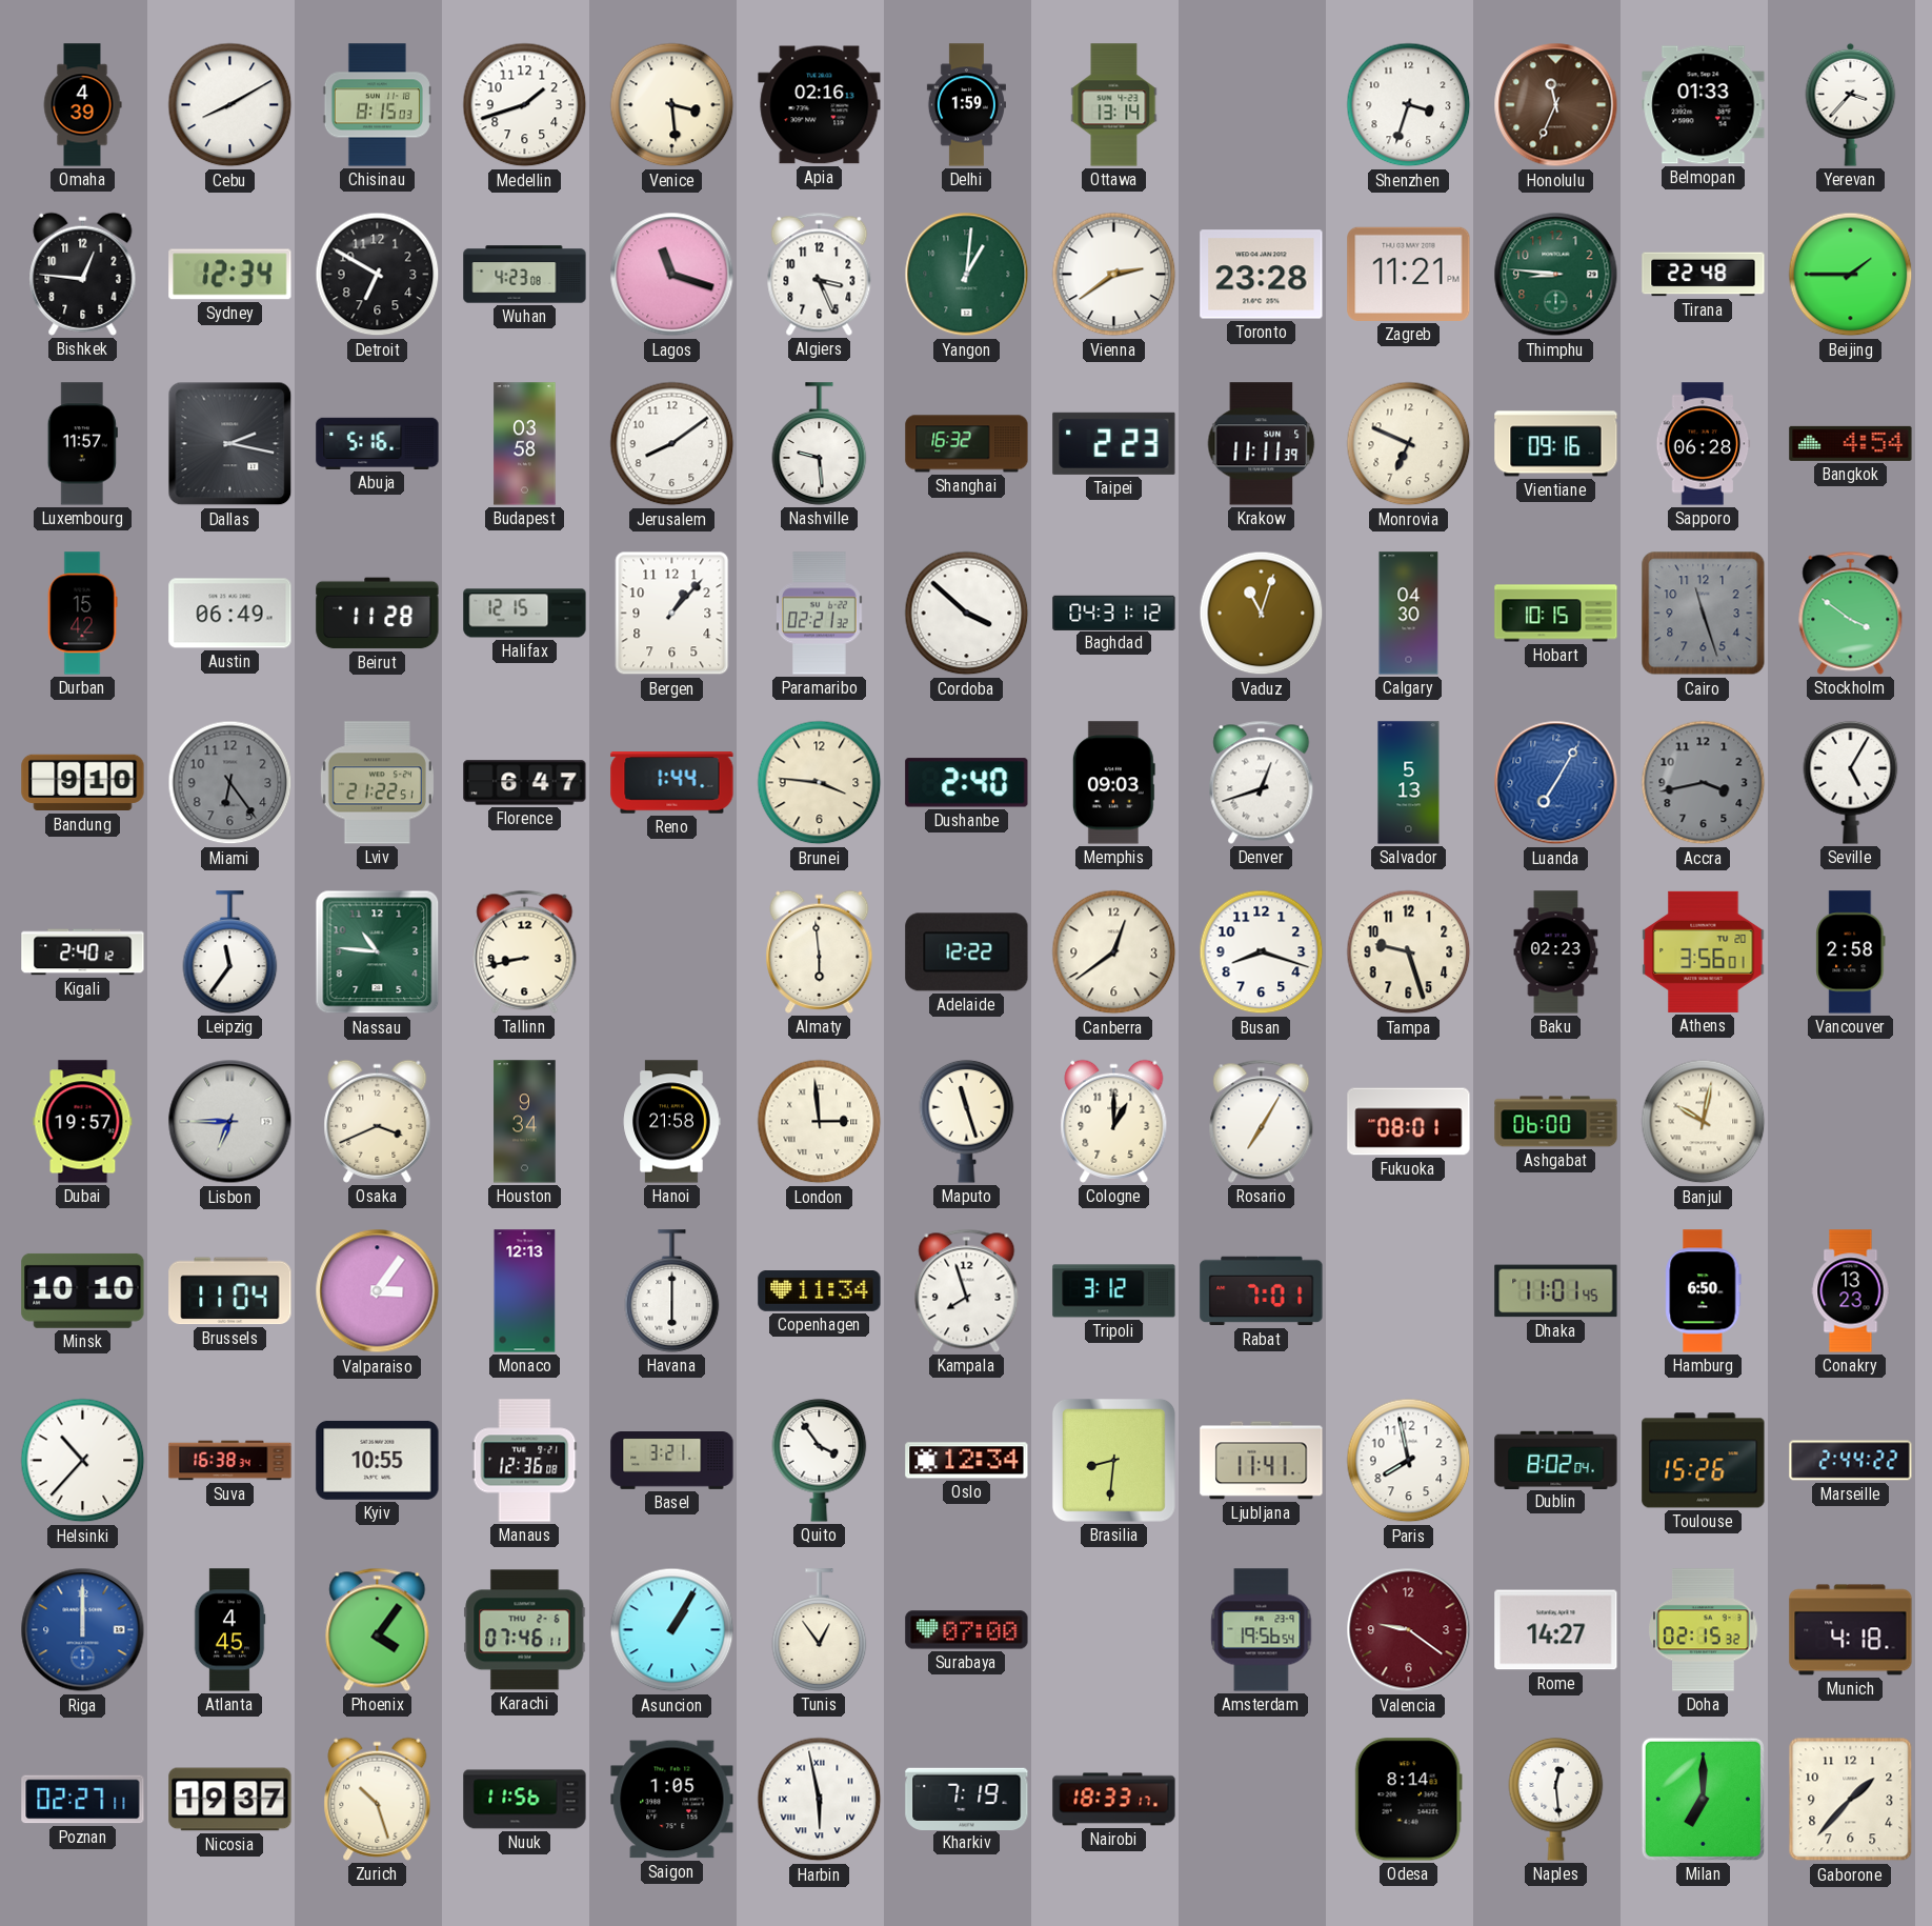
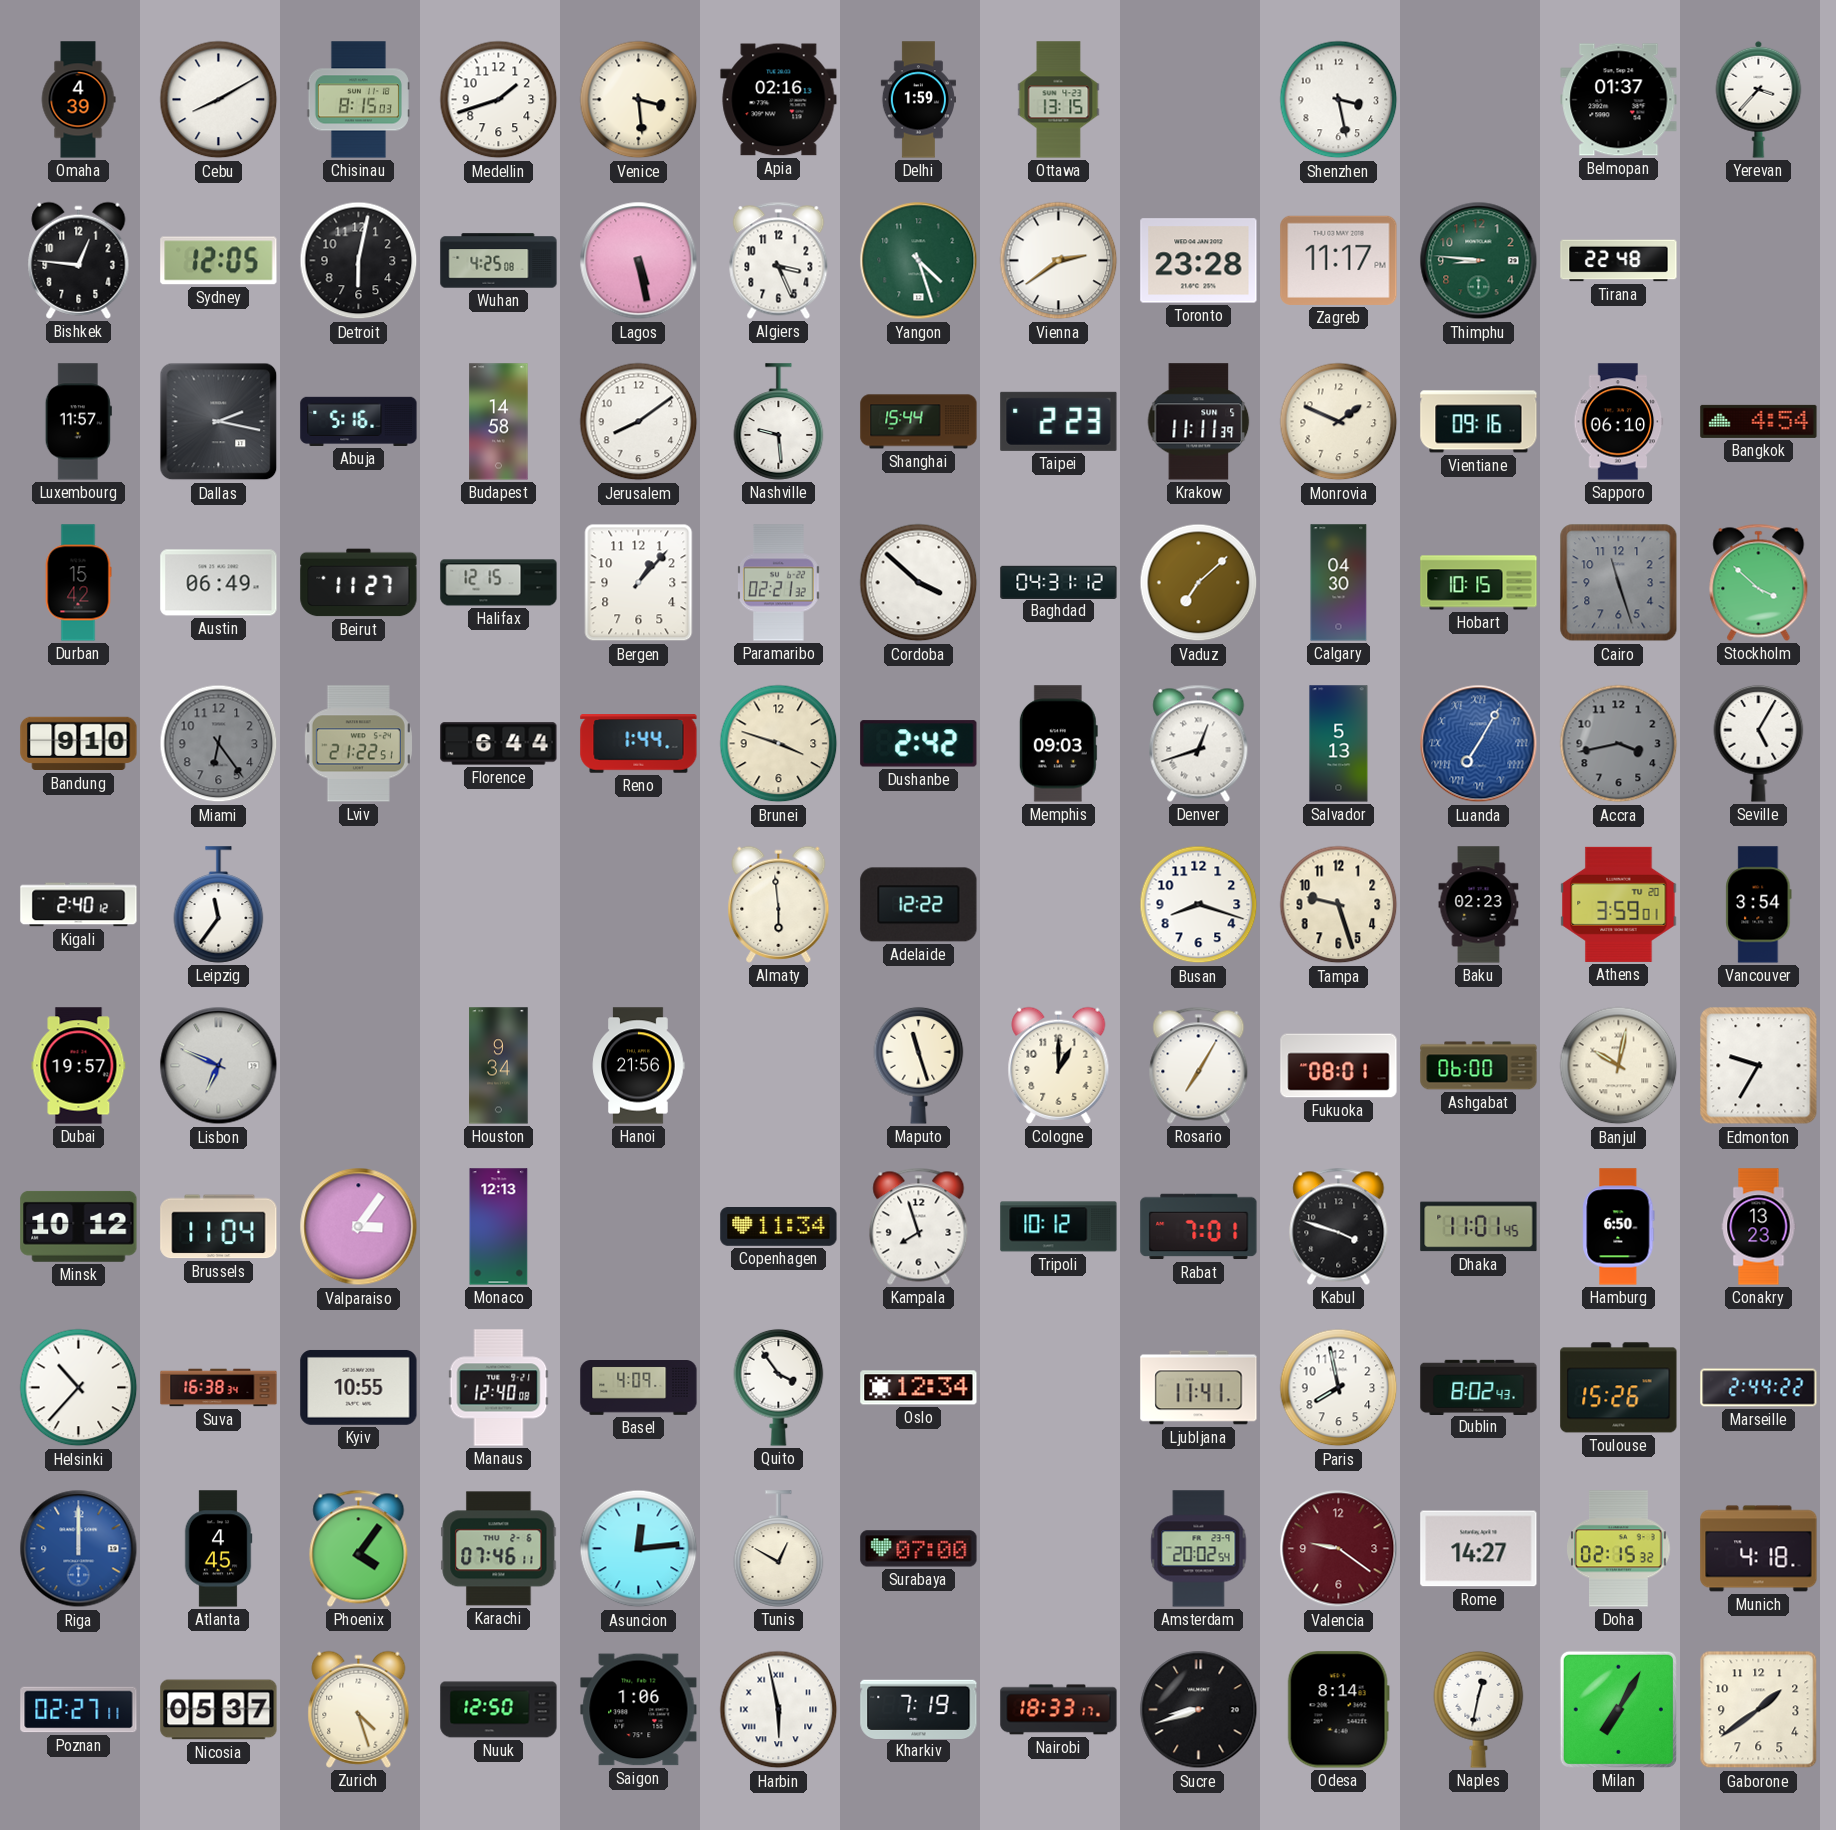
Ottawa: 13:14 -> 13:15 (1059, 100)
Shenzhen: 3:33 -> 3:28 (1339, 100)
Honolulu: 11:34 -> none (1556, 105)
Belmopan: 01:33 -> 01:37 (1619, 100)
Sydney: 12:34 -> 12:05 (219, 261)
Detroit: 6:50 -> 6:02 (359, 261)
Wuhan: 4:23 -> 4:25 (499, 261)
Lagos: 11:18 -> 5:28 (639, 261)
Yangon: 1:01 -> 4:27 (919, 261)
Zagreb: 11:21 -> 11:17 (1339, 260)
Beijing: 1:45 -> none (1851, 275)
Budapest: 03:58 -> 14:58 (499, 422)
Shanghai: 16:32 -> 15:44 (919, 422)
Monrovia: 6:49 -> 1:49 (1339, 422)
Sapporo: 06:28 -> 06:10 (1619, 422)
Beirut: 11:28 -> 11:27 (359, 583)
Vaduz: 11:03 -> 7:08 (1199, 583)
Stockholm: 3:51 -> 3:52 (1759, 582)
Florence: 6:47 -> 6:44 (499, 744)
Brunei: 3:46 -> 3:48 (779, 744)
Dushanbe: 2:40 -> 2:42 (919, 744)
Luanda numerals: Arabic -> Roman (1479, 744)
Nassau: 10:46 -> none (378, 952)
Tallinn: 8:43 -> none (525, 951)
Canberra: 12:39 -> none (1114, 952)
Athens: 3:56 -> 3:59 (1619, 904)
Vancouver: 2:58 -> 3:54 (1759, 905)
Lisbon: 6:45 -> 6:49 (219, 1066)
Osaka: 3:41 -> none (378, 1121)
Hanoi: 21:58 -> 21:56 (638, 1066)
London: 2:59 -> none (820, 1122)
Edmonton: none -> 9:35 (1759, 1066)
Minsk: 10:10 -> 10:12 (79, 1226)
Havana: 6:00 -> none (672, 1291)
Tripoli: 3:12 -> 10:12 (1059, 1227)
Kabul: none -> 3:48 (1339, 1226)
Manaus: 12:36 -> 12:40 (499, 1388)
Basel: 3:21 -> 4:09 (639, 1388)
Brasilia: 8:31 -> none (1113, 1460)
Dublin: 8:02:04 -> 8:02:43 (1479, 1387)
Asuncion: 1:05 -> 12:14 (639, 1549)
Tunis: 12:54 -> 12:50 (779, 1549)
Amsterdam: 19:56 -> 20:02 (1199, 1549)
Nicosia: 19:37 -> 05:37 (219, 1710)
Zurich: 10:27 -> 4:27 (359, 1709)
Nuuk: 11:56 -> 12:50 (499, 1710)
Saigon: 1:05 -> 1:06 (639, 1710)
Sucre: none -> 8:42 (1199, 1710)
Naples: 12:29 -> 12:32 (1479, 1709)
Milan: 7:00 -> 7:05 (1618, 1709)
Gaborone: 1:37 -> 1:39 (1759, 1710)
